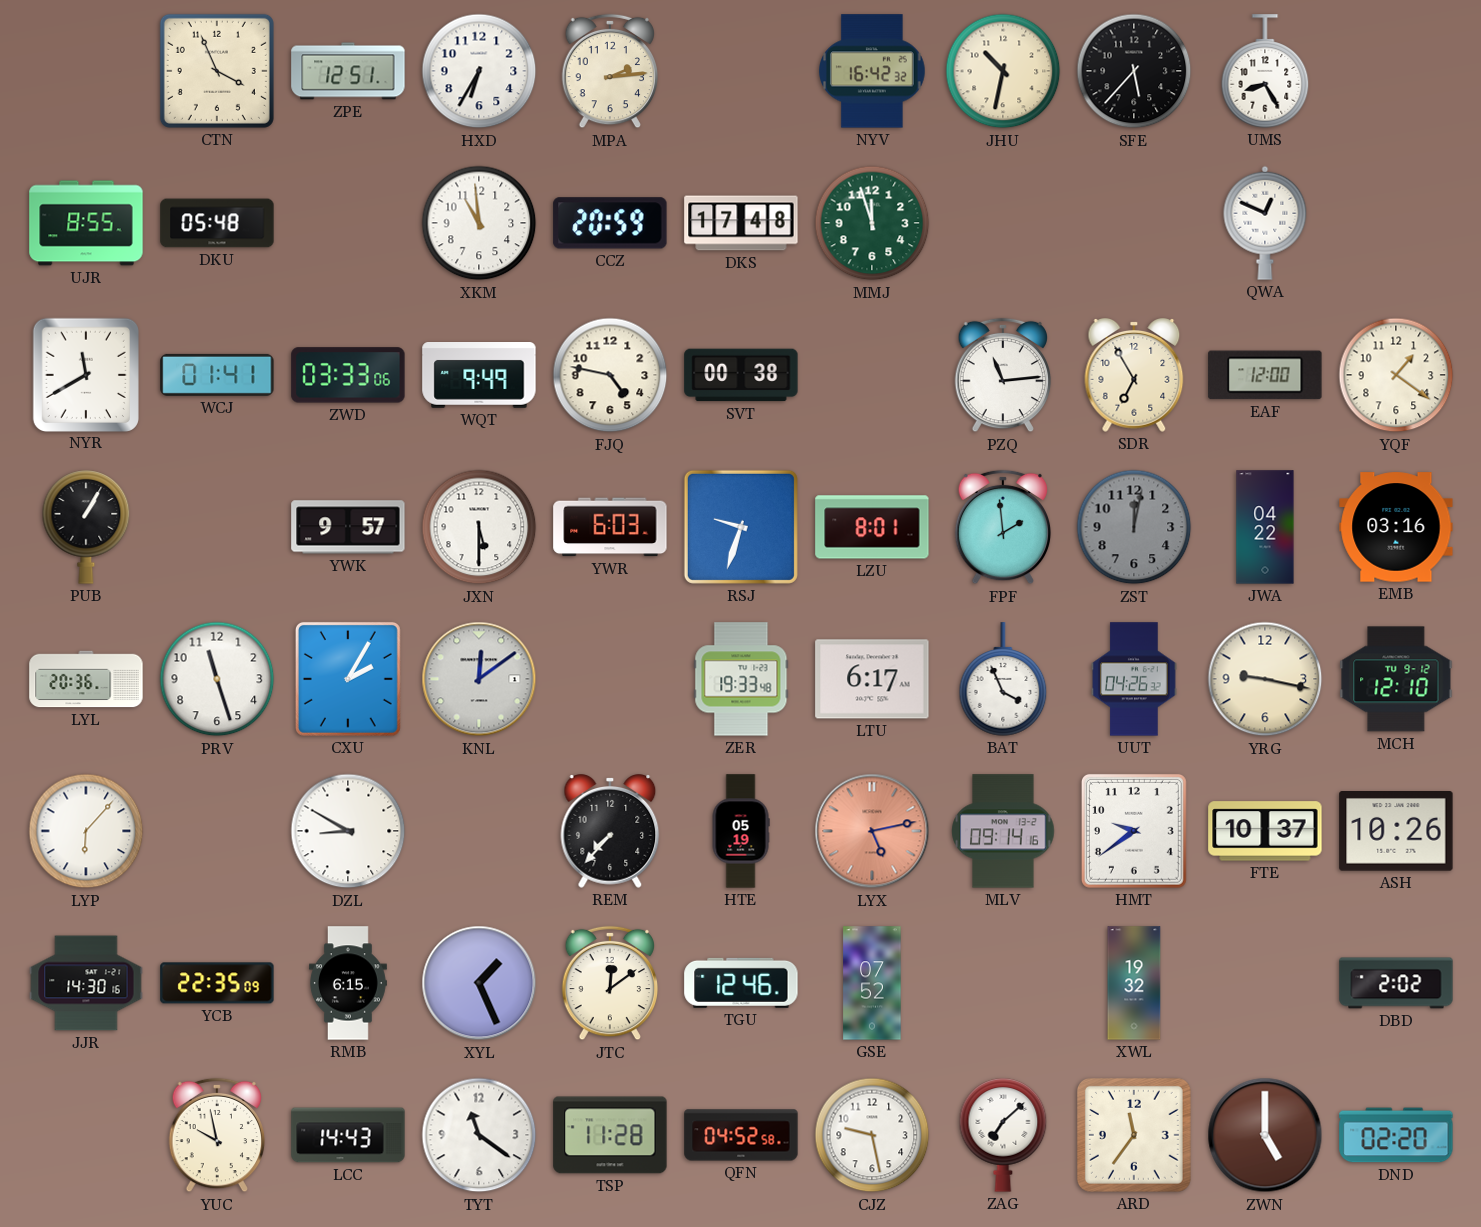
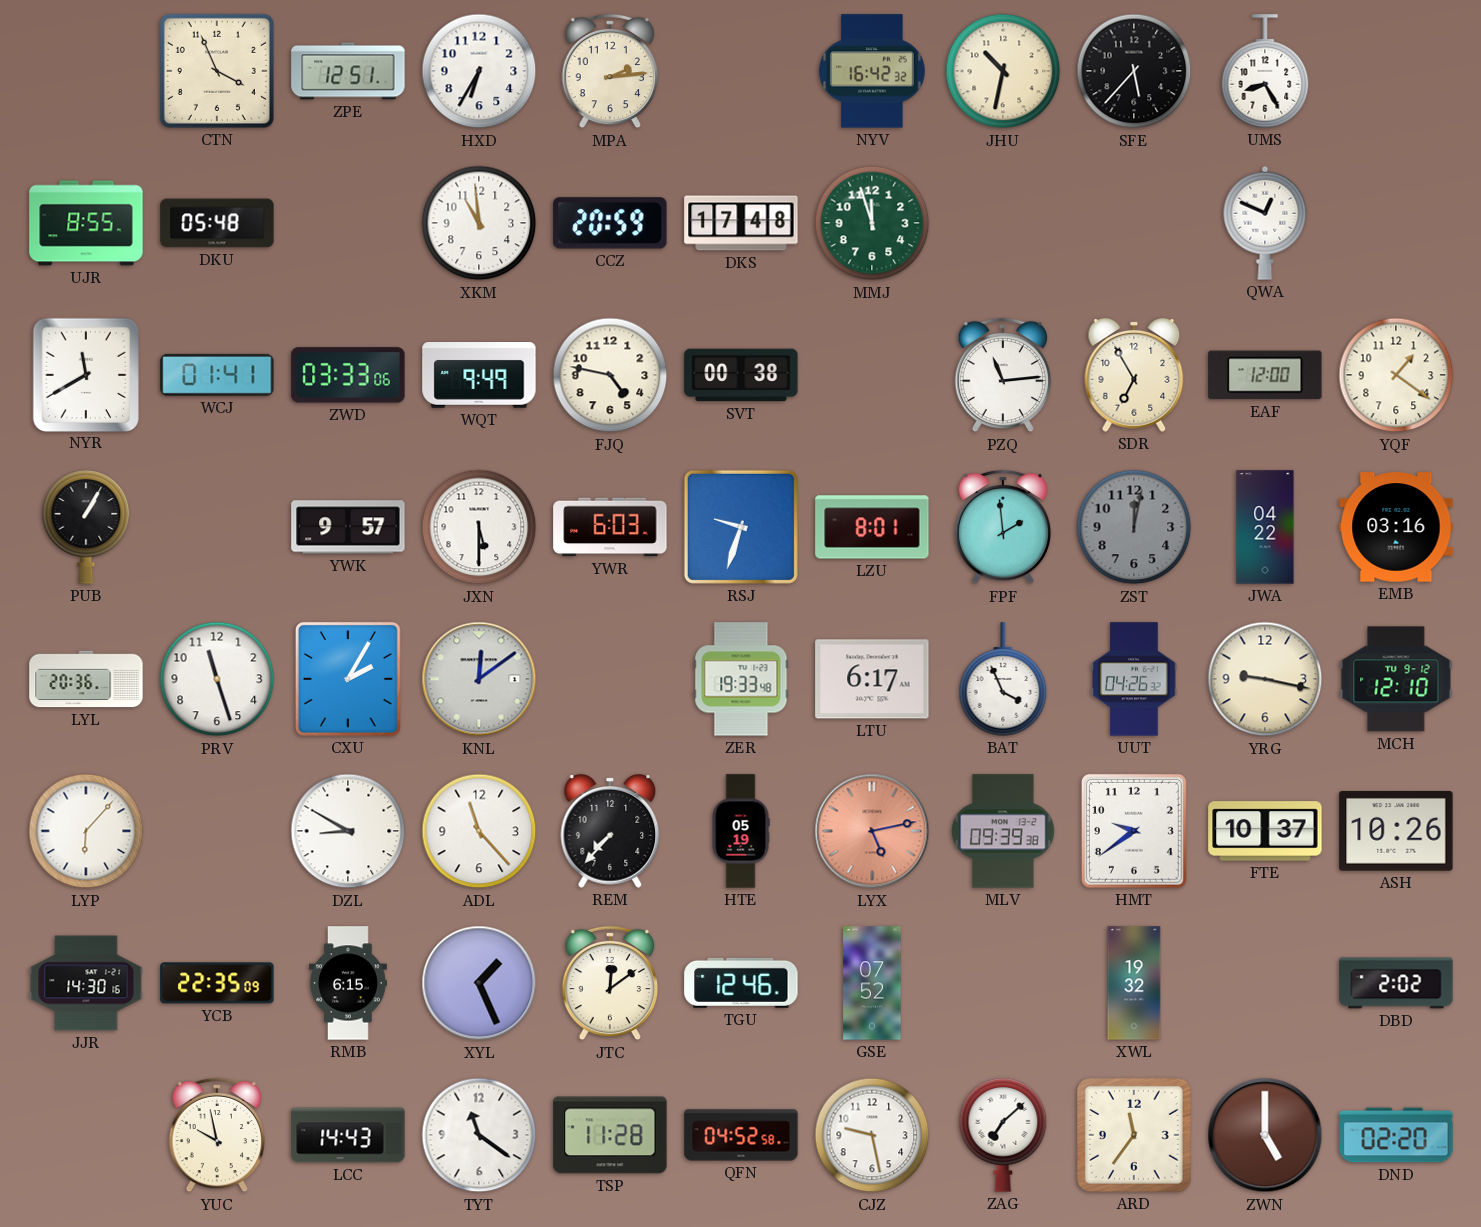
ADL: none -> 11:23 (479, 831)
MLV: 09:14 -> 09:39 (1003, 831)
